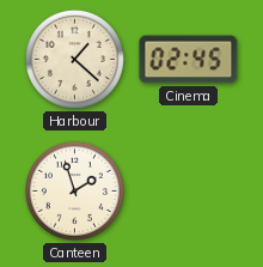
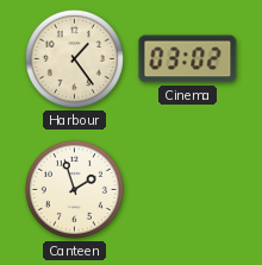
Harbour: 1:22 -> 1:24 (74, 58)
Cinema: 02:45 -> 03:02 (188, 59)
